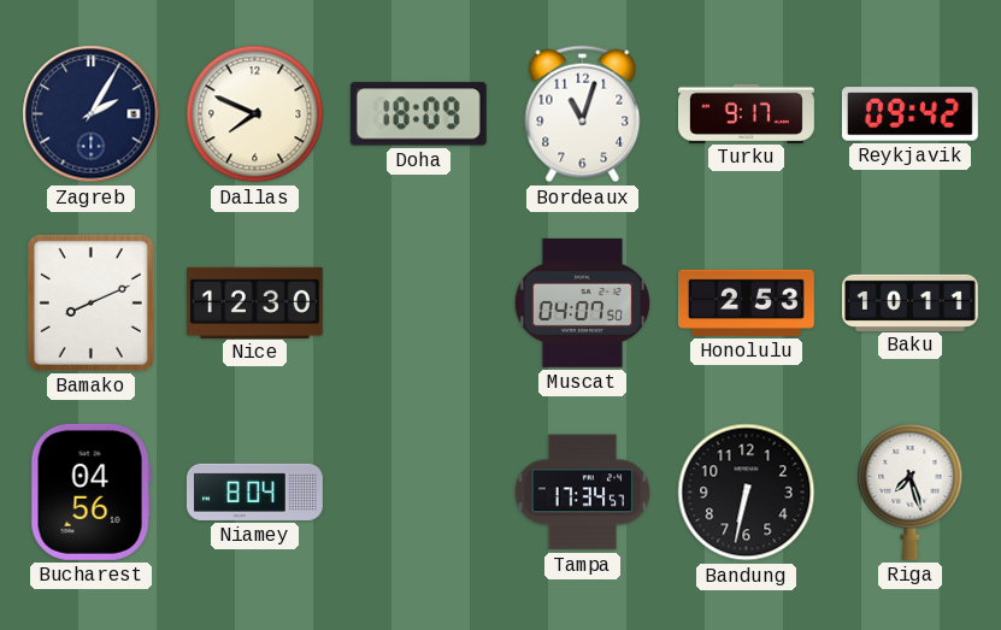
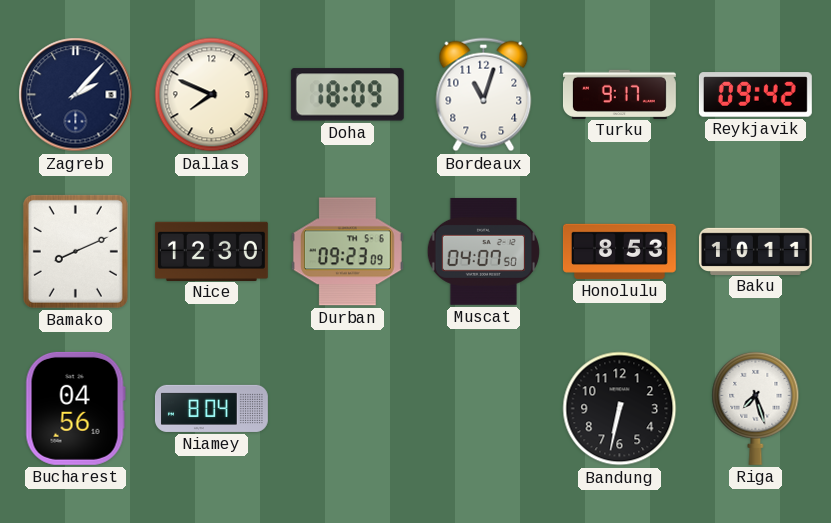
Zagreb: 2:05 -> 2:07 (76, 95)
Durban: none -> 09:23 (347, 252)
Honolulu: 2:53 -> 8:53 (619, 251)
Tampa: 17:34 -> none (583, 493)
